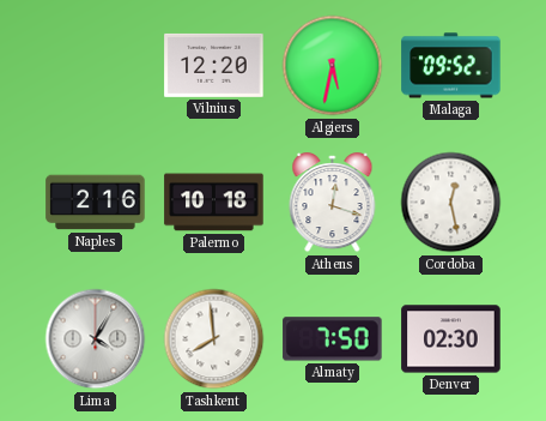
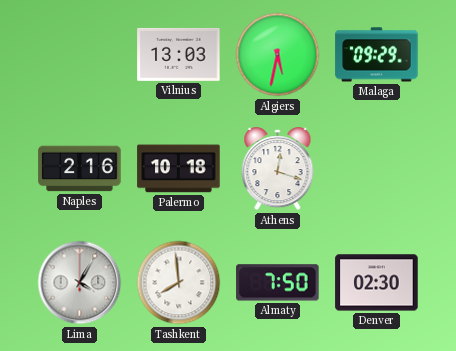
Vilnius: 12:20 -> 13:03 (179, 54)
Malaga: 09:52 -> 09:29 (377, 55)
Cordoba: 12:28 -> none (451, 203)
